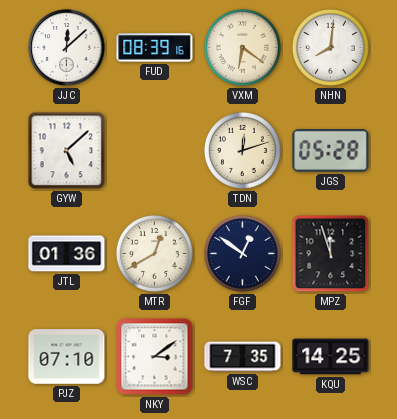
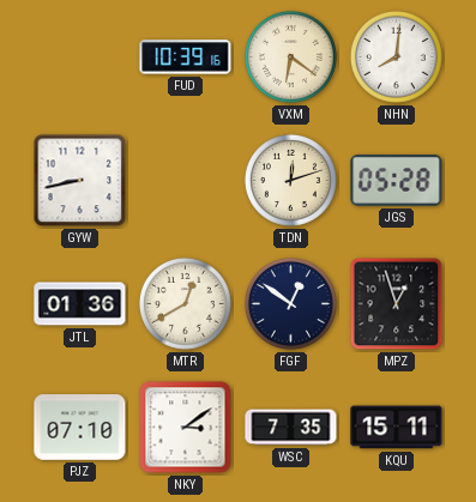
JJC: 12:08 -> none (67, 48)
FUD: 08:39 -> 10:39 (186, 58)
GYW: 5:08 -> 8:43 (80, 181)
MPZ: 11:57 -> 12:57 (397, 304)
KQU: 14:25 -> 15:11 (397, 428)
